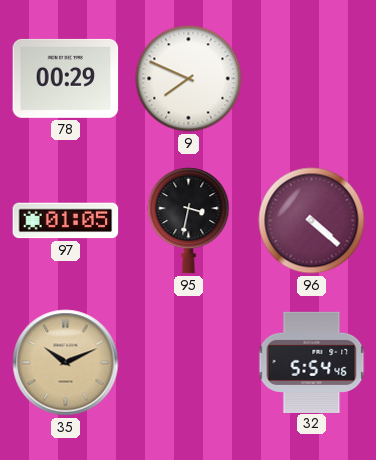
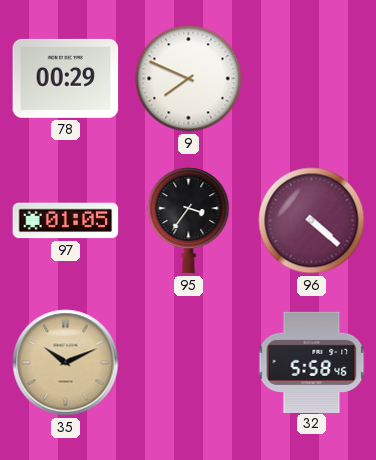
95: 3:32 -> 3:36 (189, 221)
32: 5:54 -> 5:58 (312, 362)
